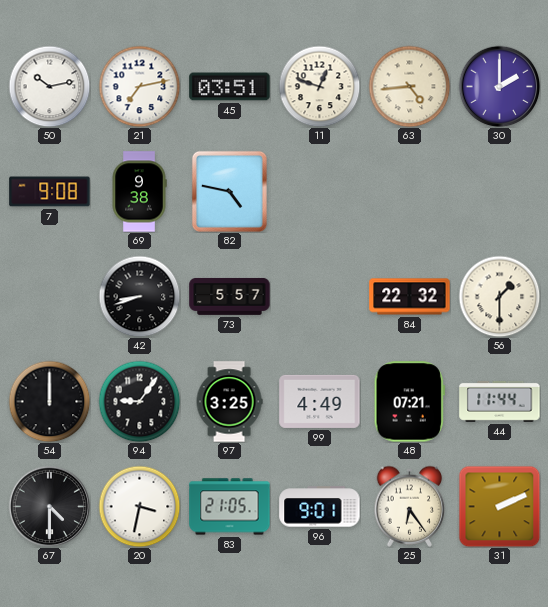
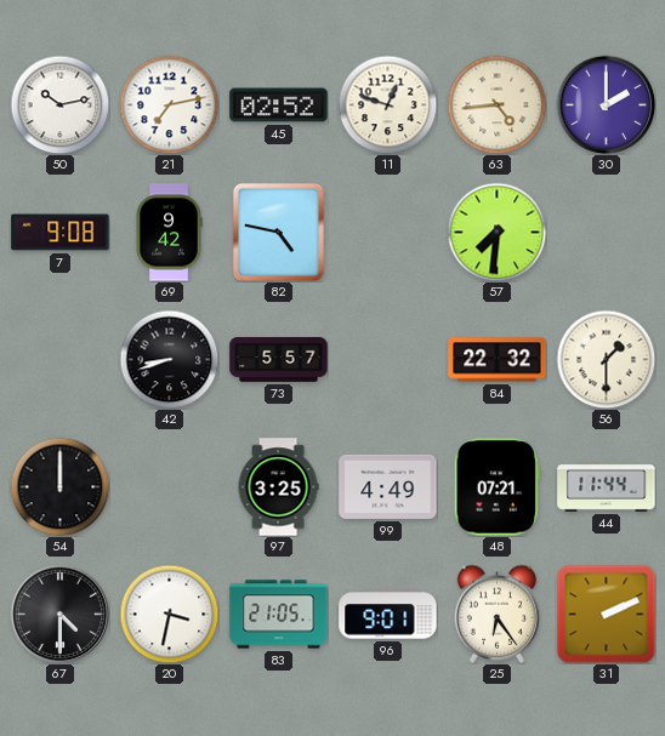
45: 03:51 -> 02:52 (279, 105)
69: 9:38 -> 9:42 (169, 233)
57: none -> 7:31 (496, 232)
94: 9:06 -> none (139, 401)
